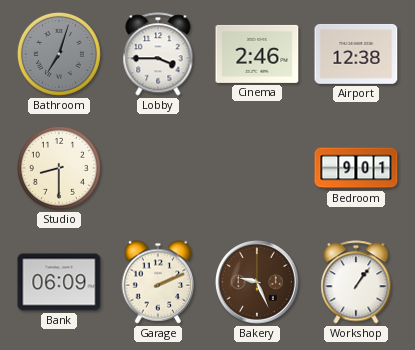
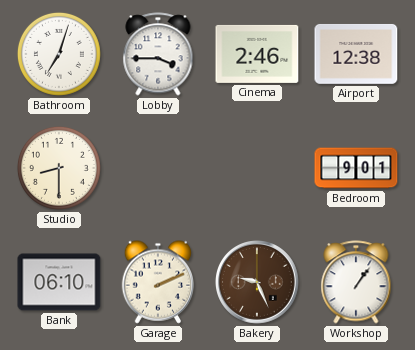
Bathroom dial: grey -> white (59, 54)
Bank: 06:09 -> 06:10 (59, 282)
